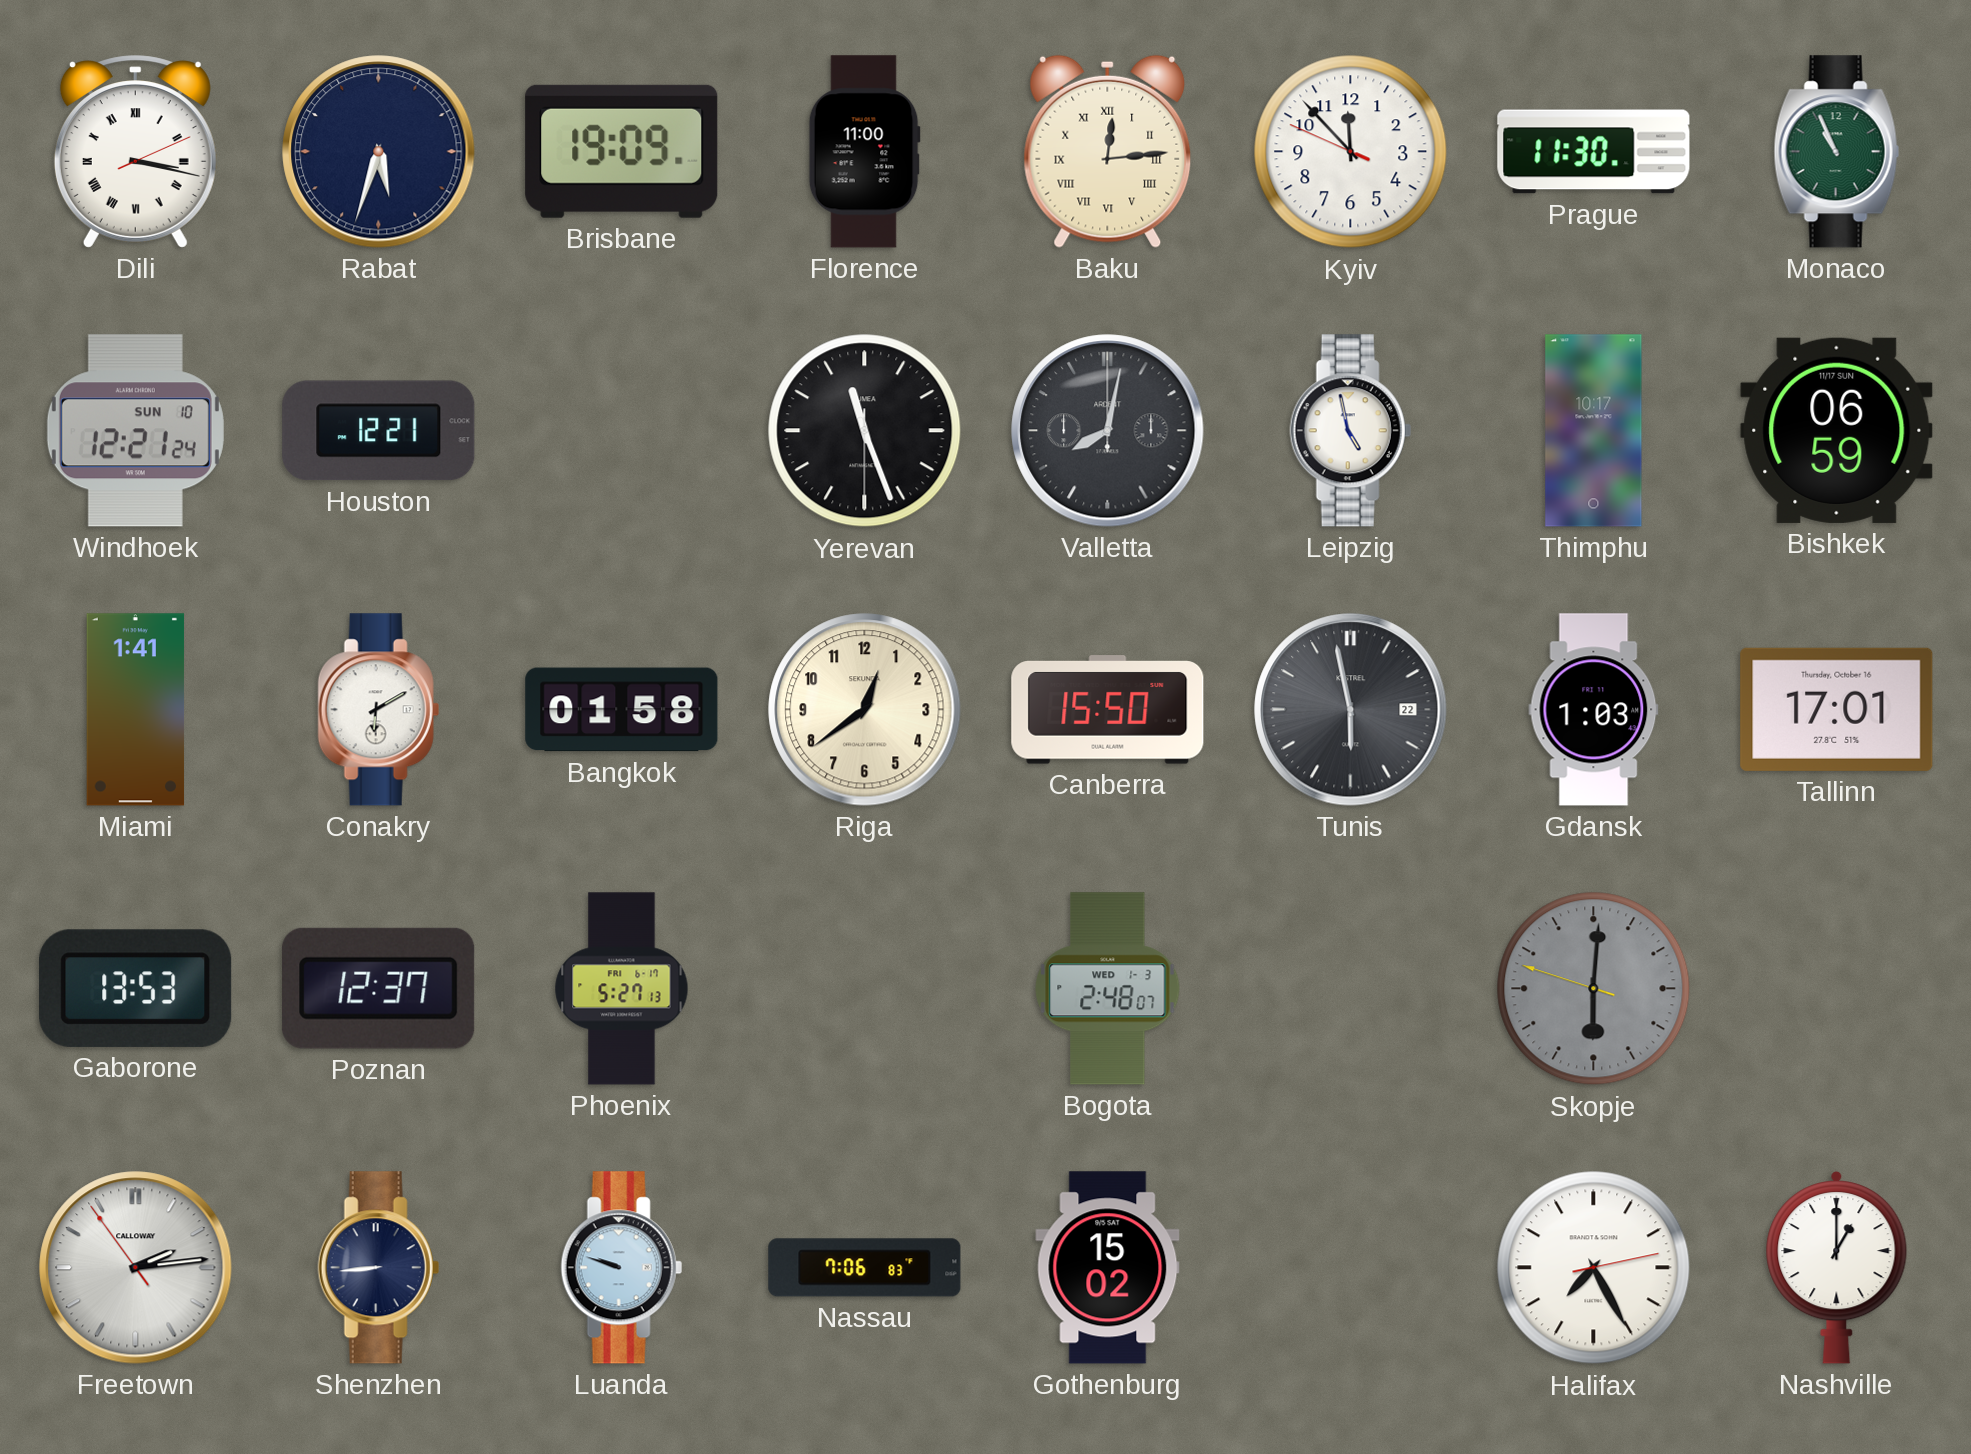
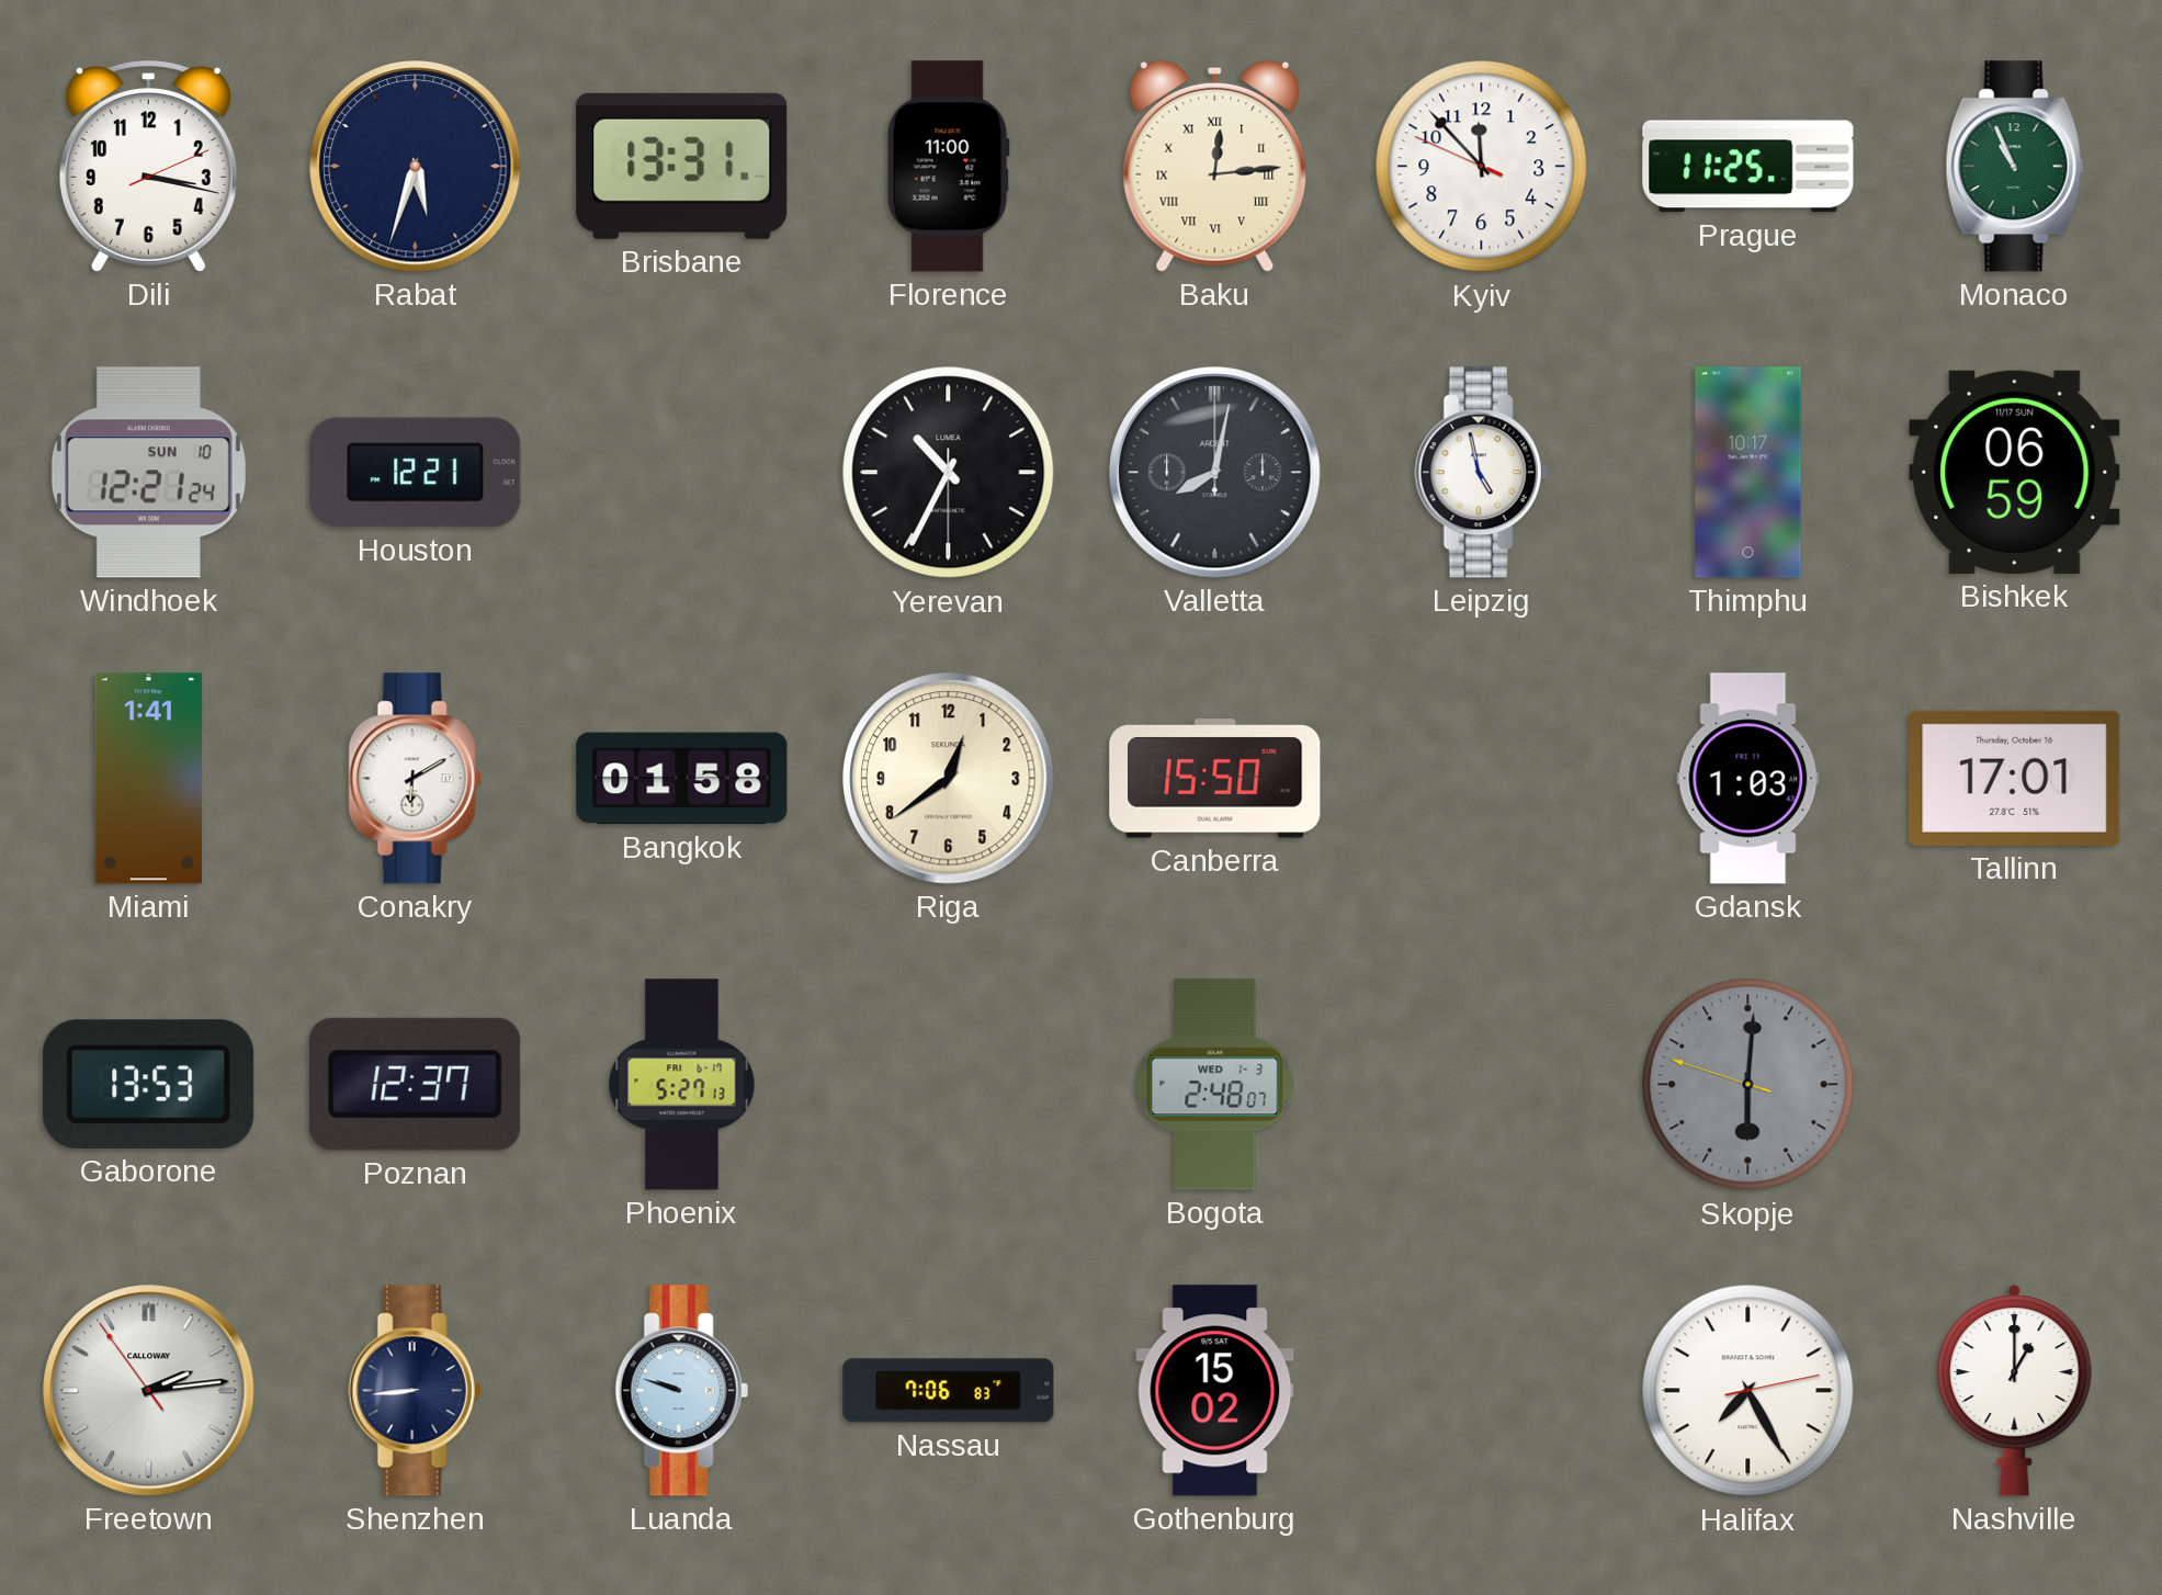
Dili numerals: Roman -> Arabic (148, 167)
Brisbane: 19:09 -> 13:31 (682, 166)
Prague: 11:30 -> 11:25 (1748, 167)
Yerevan: 11:26 -> 10:34 (949, 473)
Tunis: 5:58 -> none (1351, 710)
